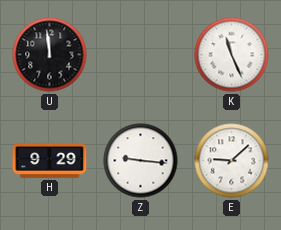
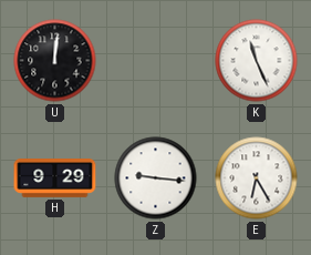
U: 11:59 -> 12:01 (55, 61)
E: 9:08 -> 6:25 (257, 178)
